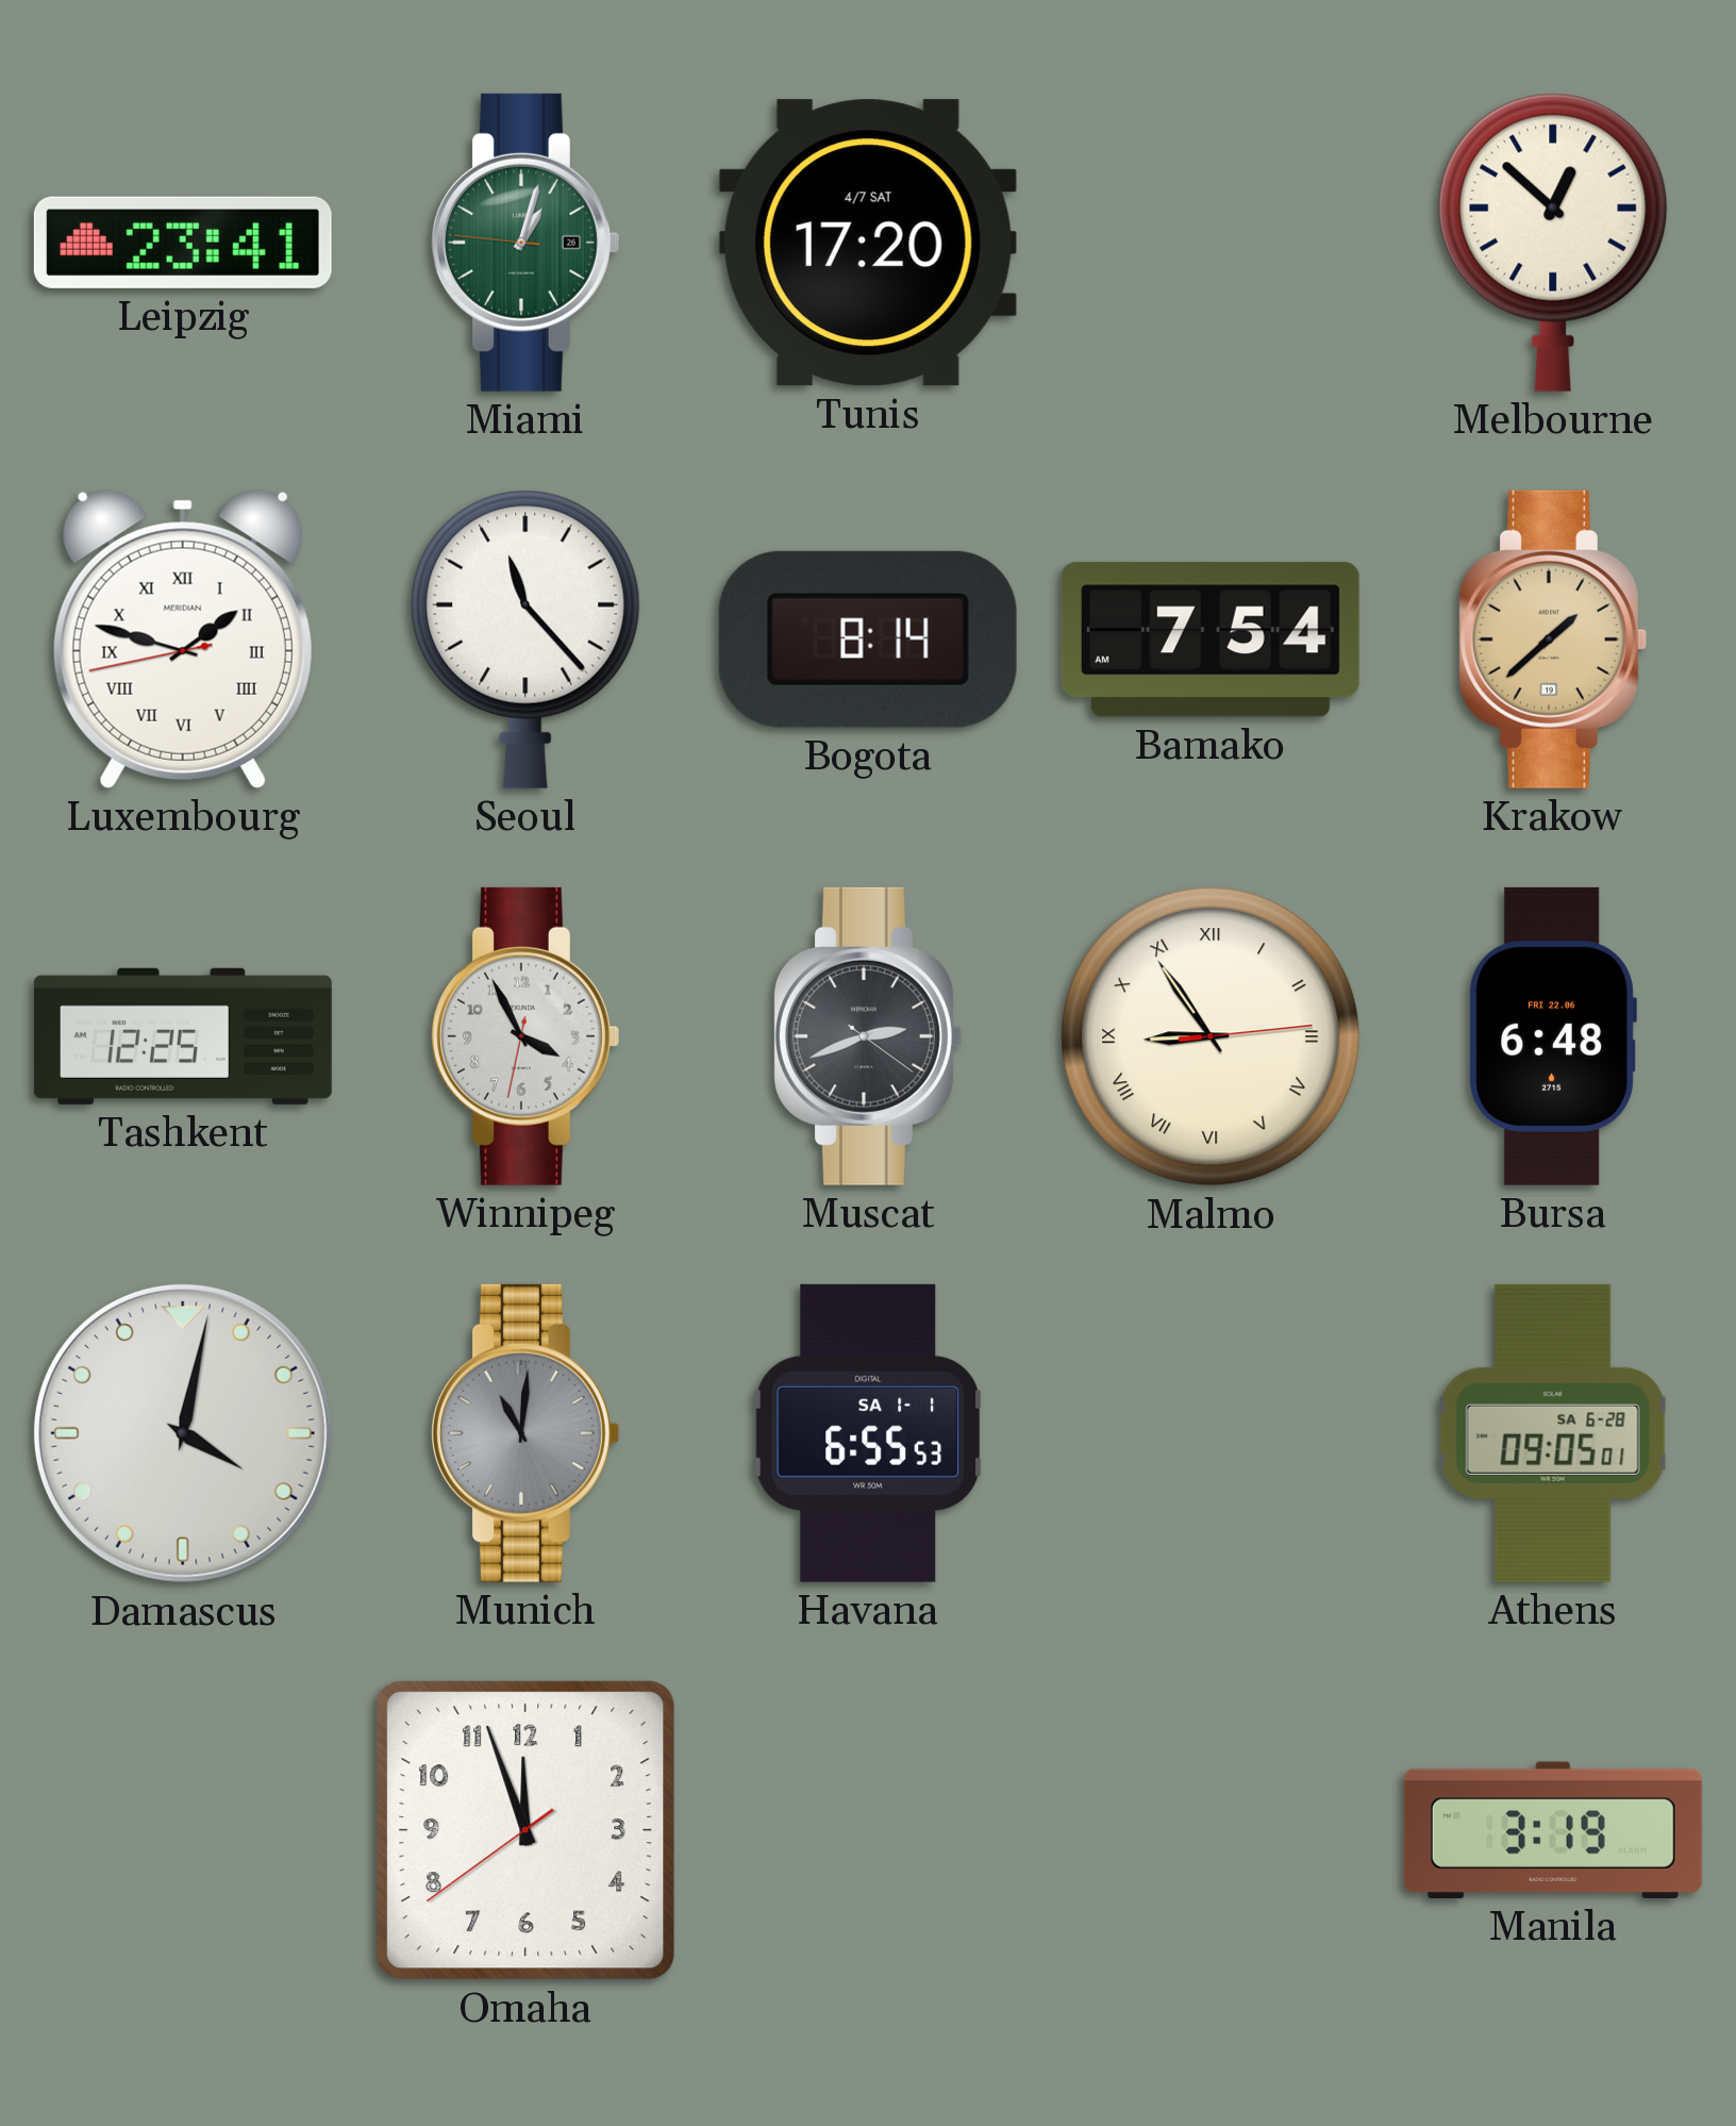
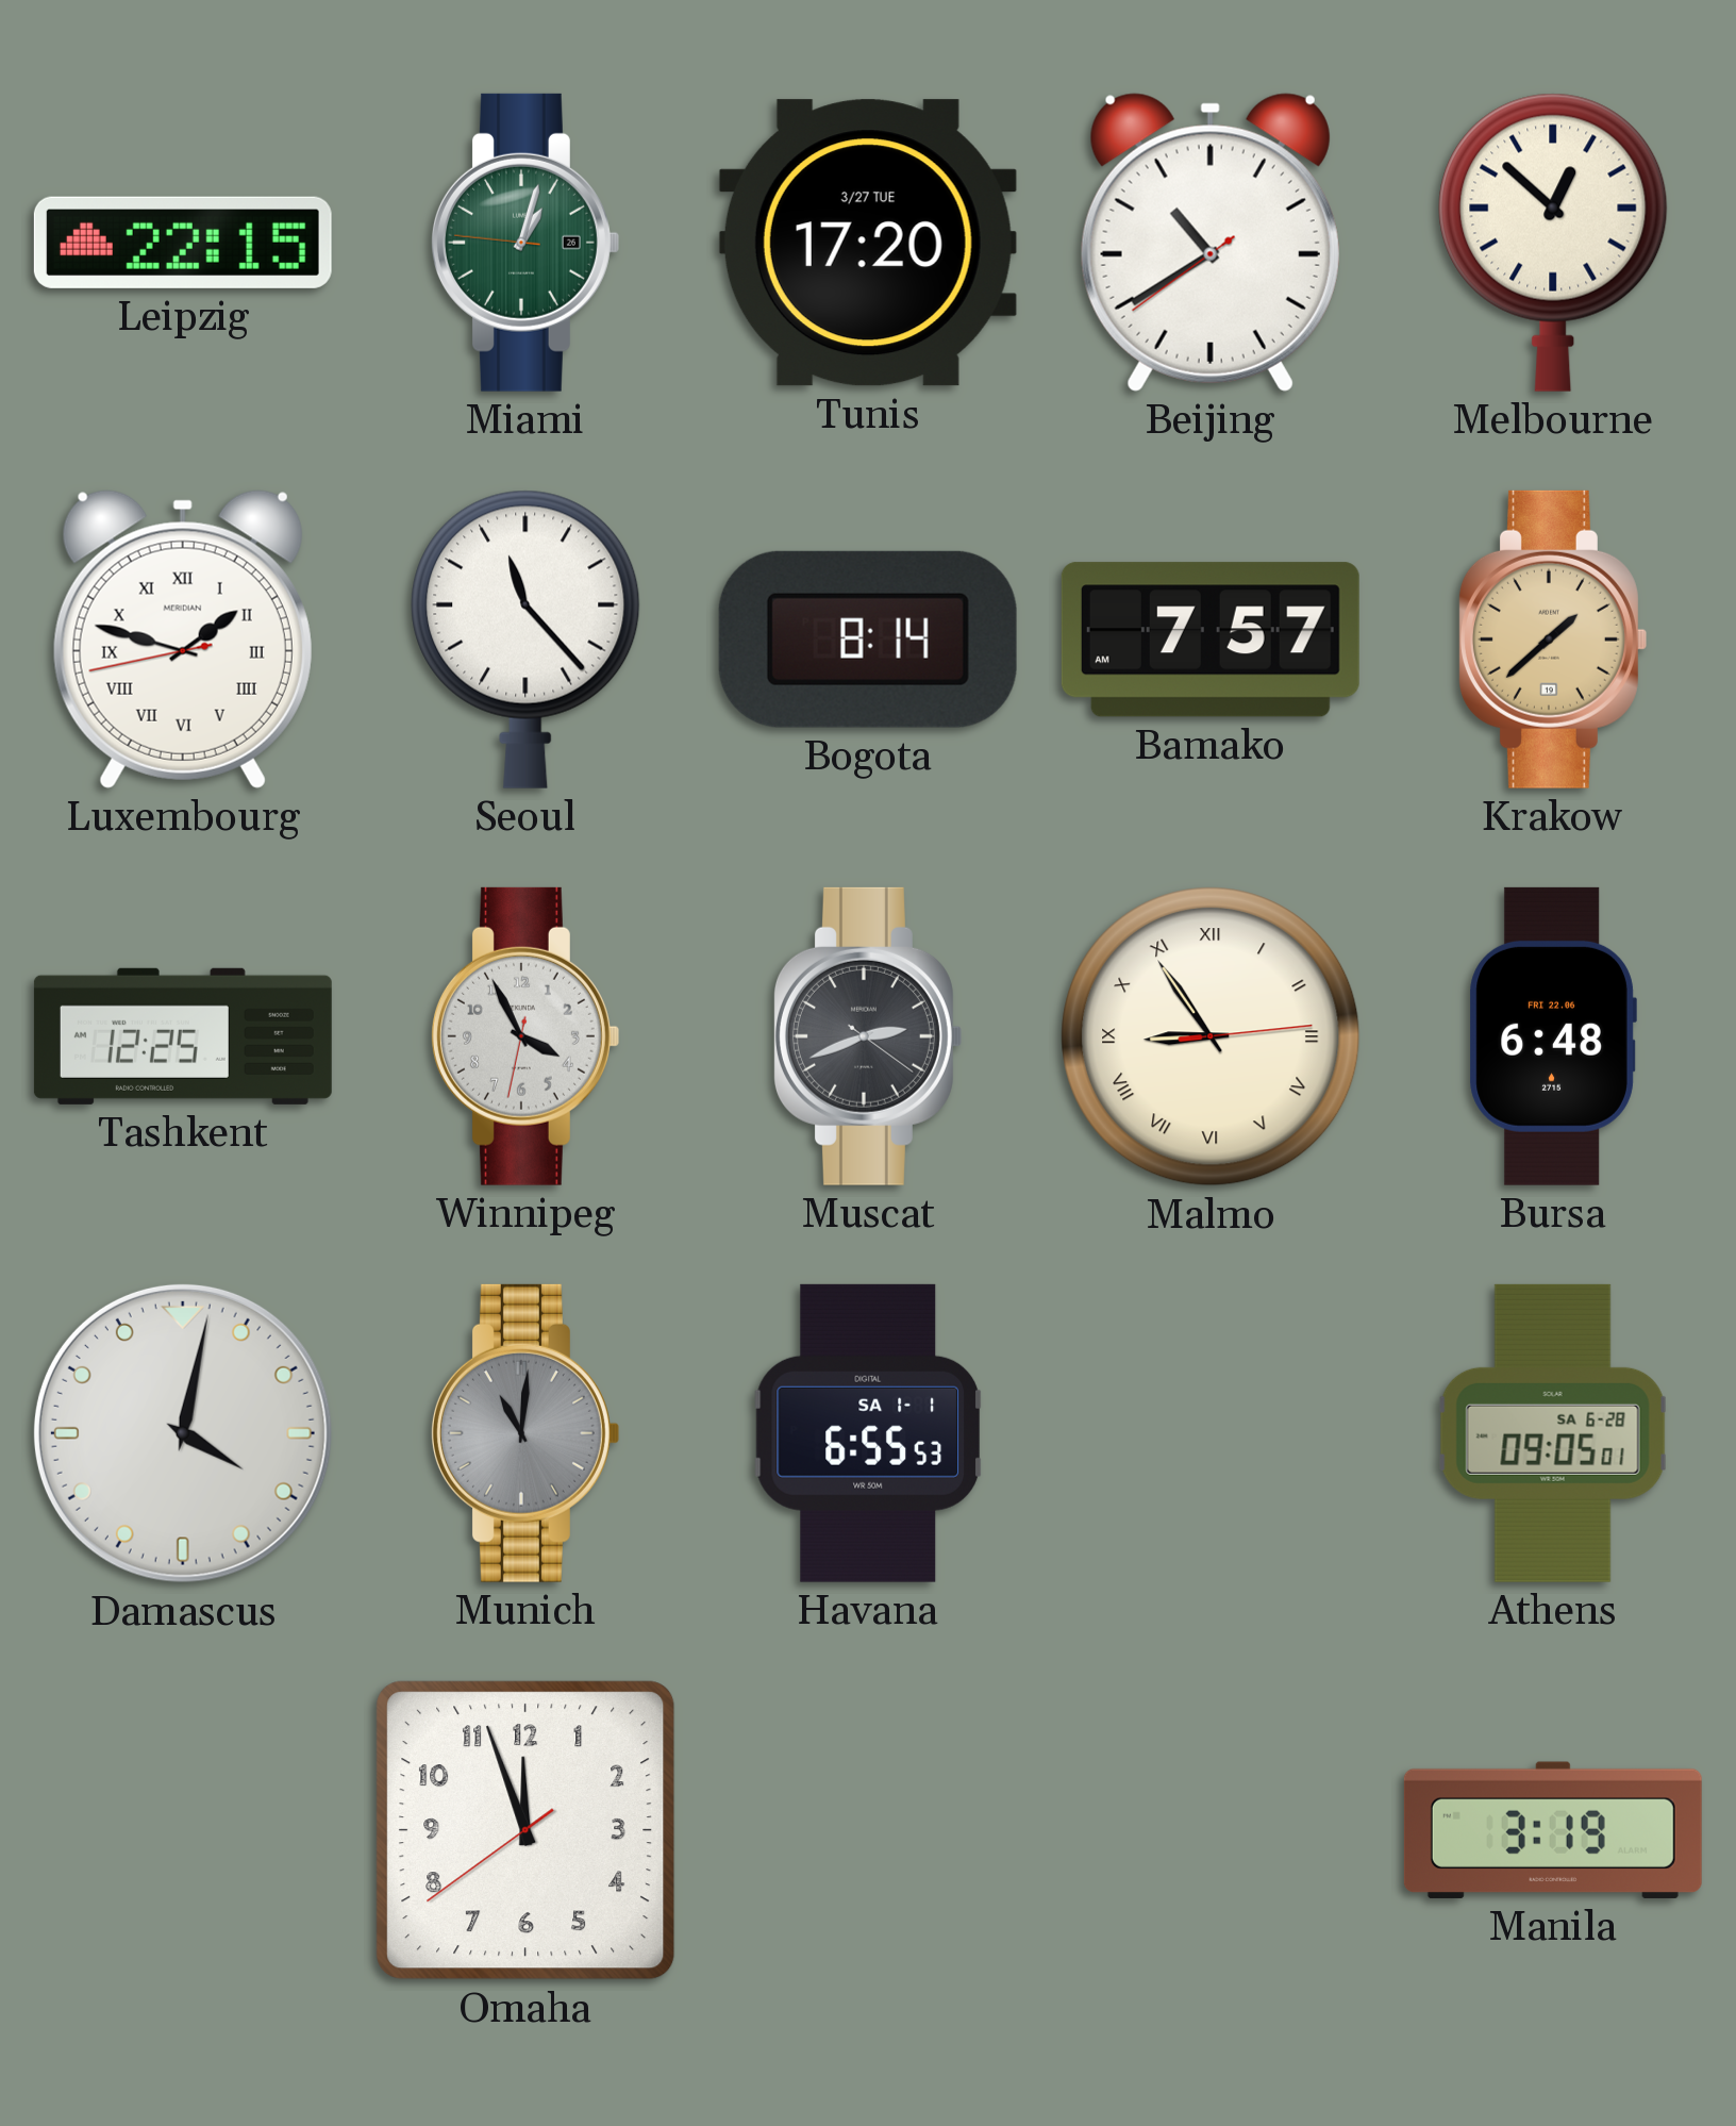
Leipzig: 23:41 -> 22:15 (183, 243)
Tunis date: 4/7 SAT -> 3/27 TUE (868, 243)
Beijing: none -> 10:39 (1211, 243)
Bamako: 7:54 -> 7:57 (1211, 640)
